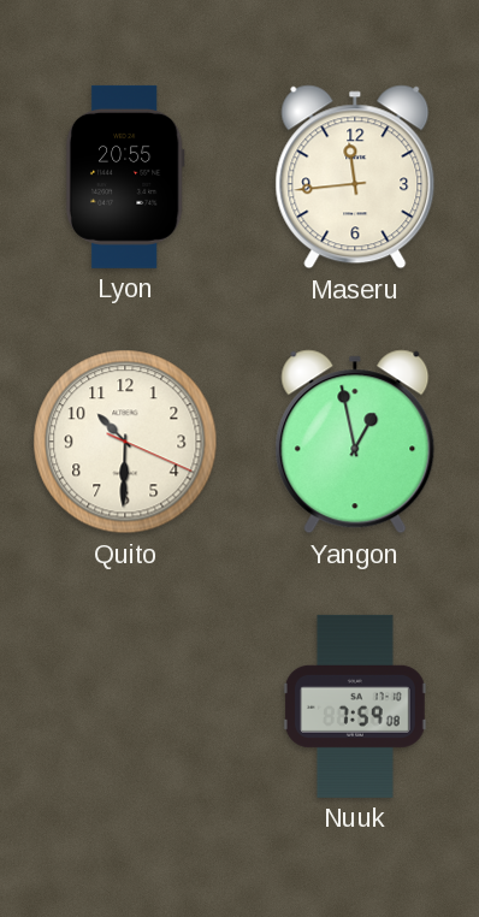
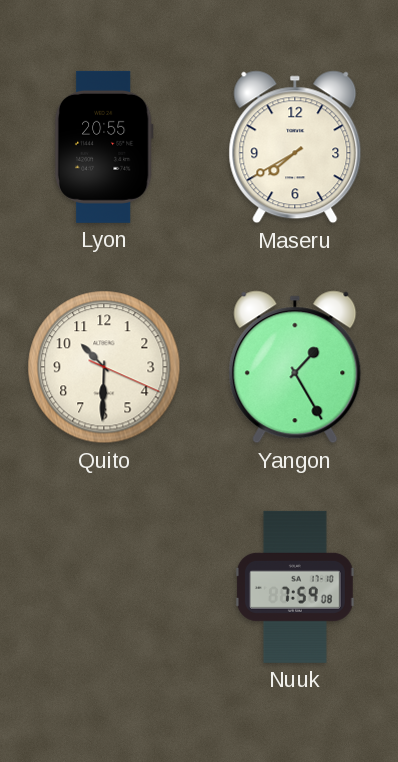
Maseru: 11:44 -> 7:40 (295, 147)
Yangon: 12:58 -> 1:25 (295, 367)
